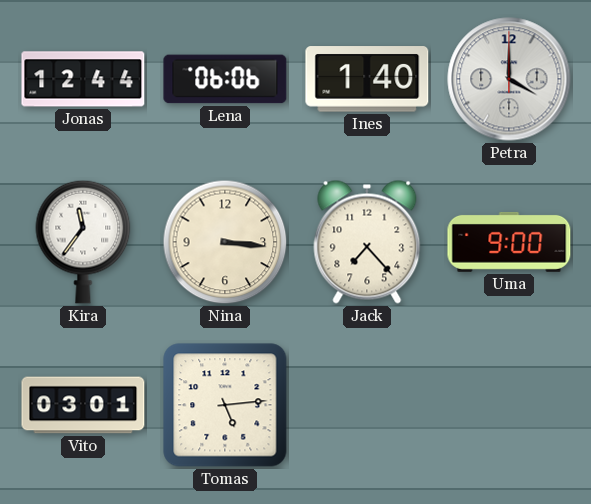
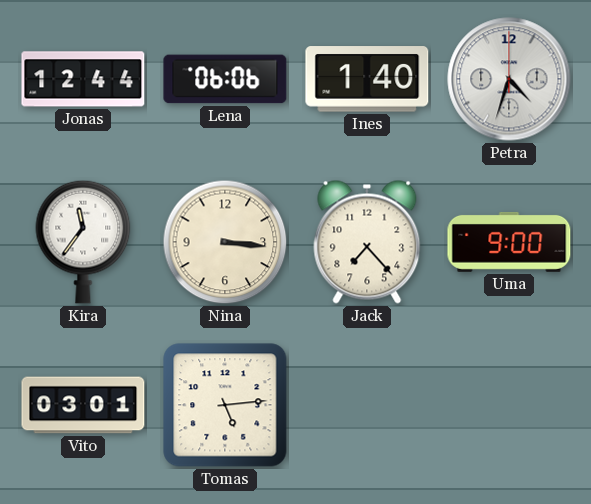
Petra: 4:00 -> 4:33 (509, 79)
